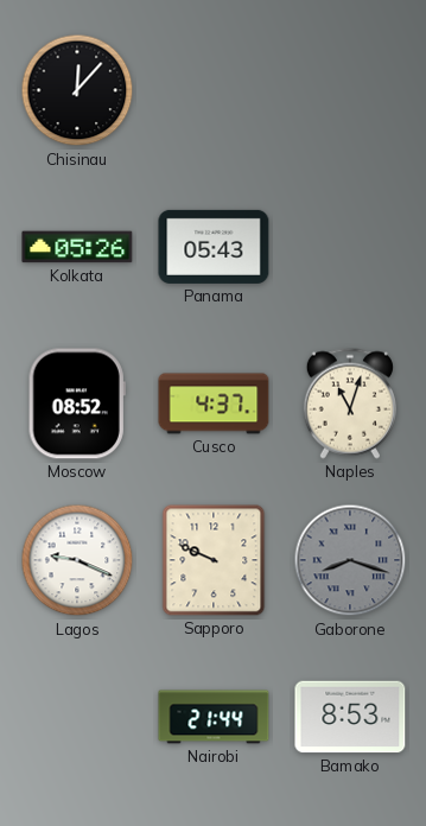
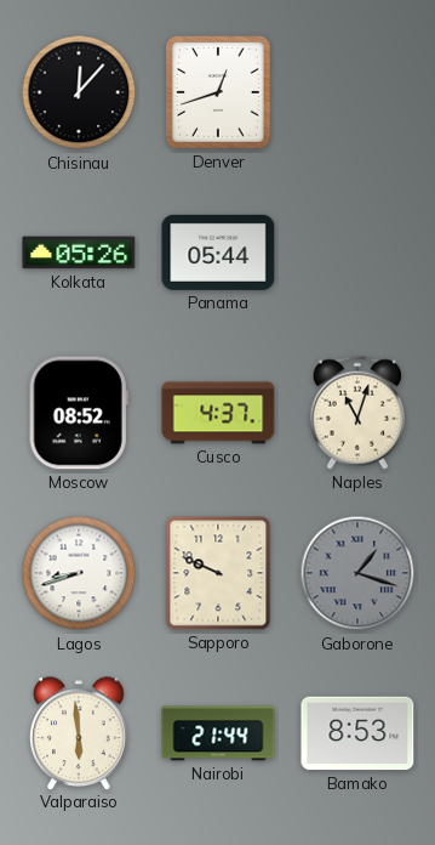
Denver: none -> 12:42 (219, 92)
Panama: 05:43 -> 05:44 (218, 253)
Lagos: 9:19 -> 8:42 (79, 573)
Gaborone: 8:18 -> 1:18 (357, 573)
Valparaiso: none -> 5:59 (79, 733)
